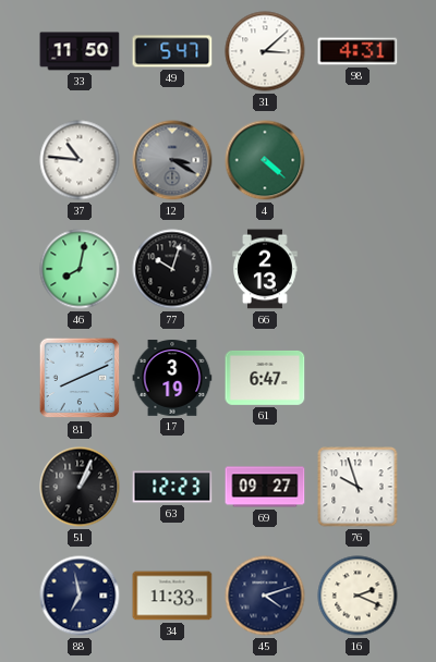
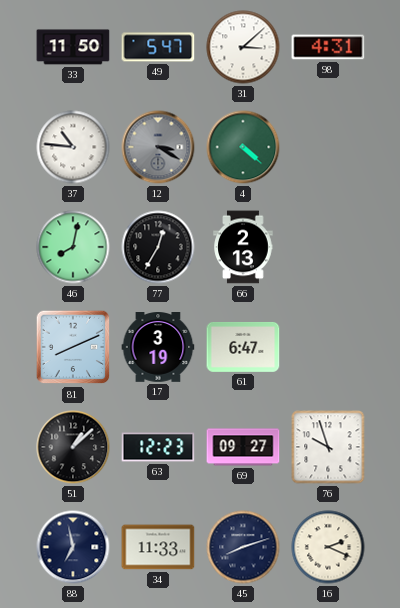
77: 10:03 -> 12:35 (158, 247)
51: 1:04 -> 1:08 (73, 447)
45: 4:12 -> 8:12 (243, 547)
